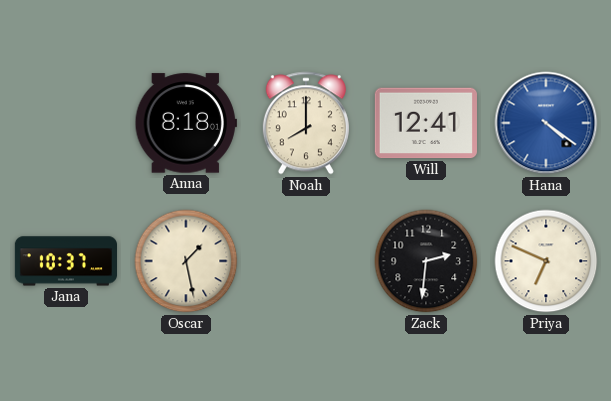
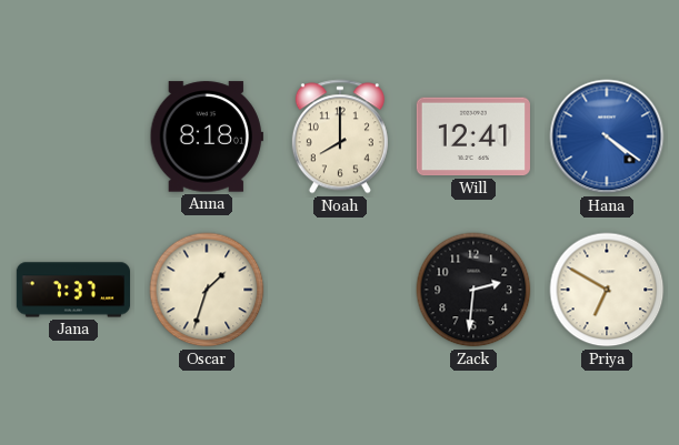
Jana: 10:37 -> 7:37 (72, 290)
Oscar: 1:28 -> 1:33 (207, 290)
Priya: 6:49 -> 6:50 (607, 290)
